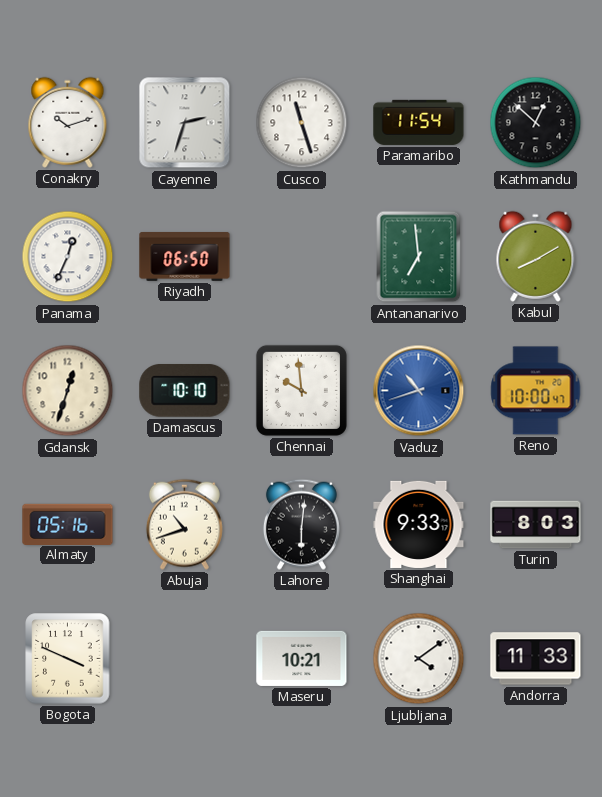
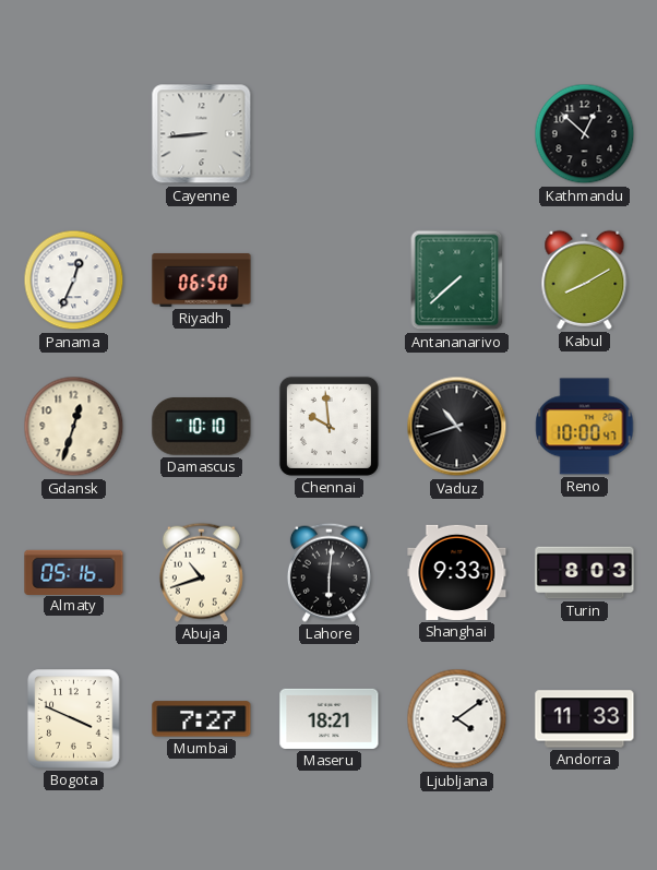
Conakry: 10:12 -> none (68, 122)
Cayenne: 2:33 -> 8:44 (202, 134)
Cusco: 11:27 -> none (302, 123)
Paramaribo: 11:54 -> none (419, 122)
Antananarivo: 6:59 -> 7:38 (457, 281)
Vaduz dial: blue -> black (457, 427)
Mumbai: none -> 7:27 (202, 719)
Maseru: 10:21 -> 18:21 (330, 718)
